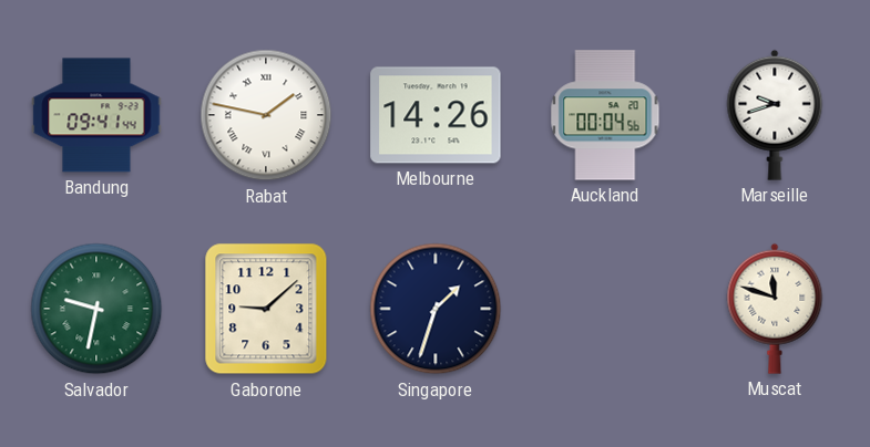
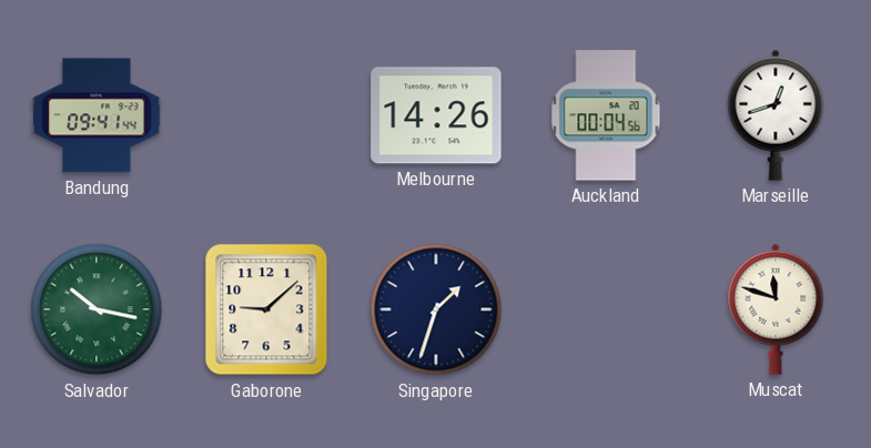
Rabat: 1:47 -> none (266, 115)
Marseille: 9:42 -> 12:42 (776, 115)
Salvador: 9:32 -> 10:17 (97, 309)
